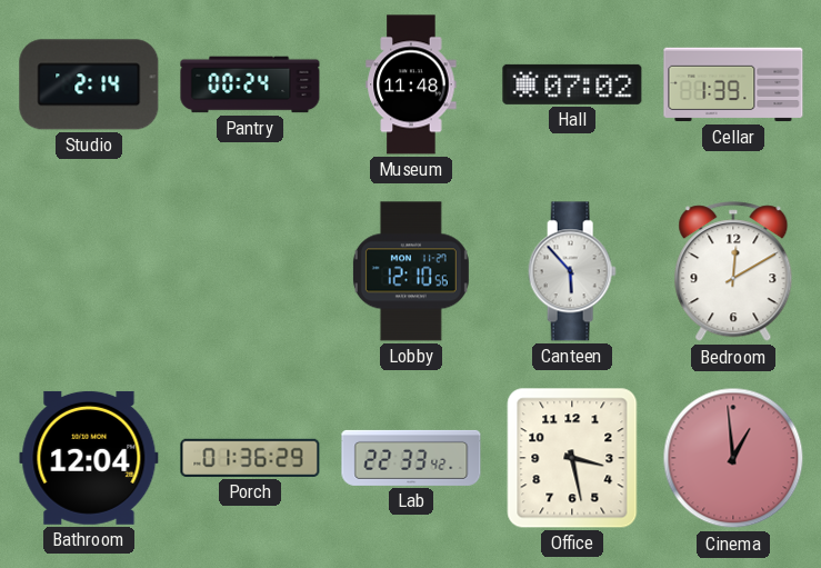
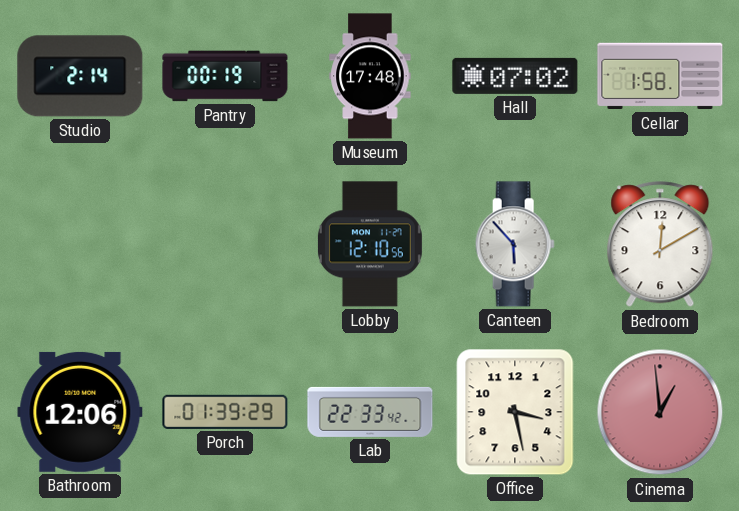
Pantry: 00:24 -> 00:19 (225, 76)
Museum: 11:48 -> 17:48 (370, 76)
Cellar: 1:39 -> 1:58 (660, 76)
Bathroom: 12:04 -> 12:06 (80, 412)
Porch: 01:36 -> 01:39 (225, 412)
